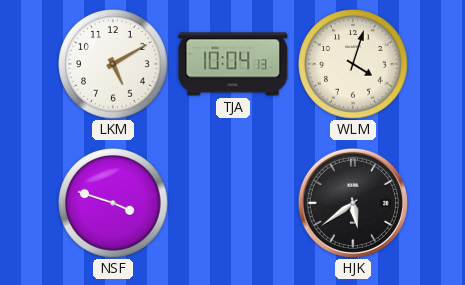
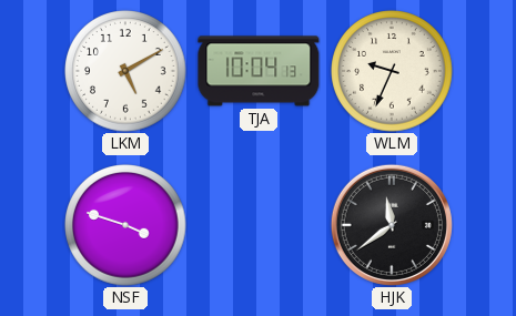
WLM: 4:03 -> 9:34 (392, 71)
HJK: 5:39 -> 11:39 (392, 225)
